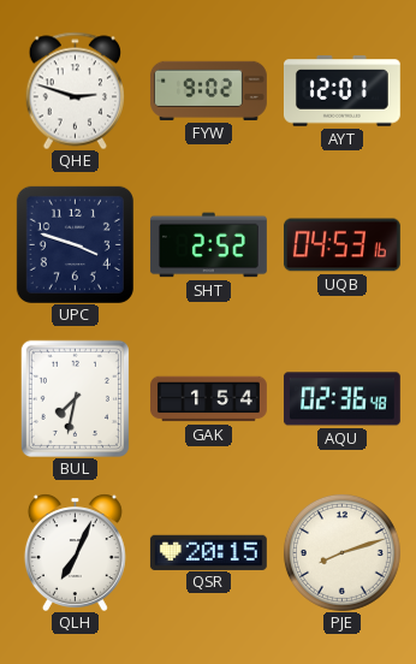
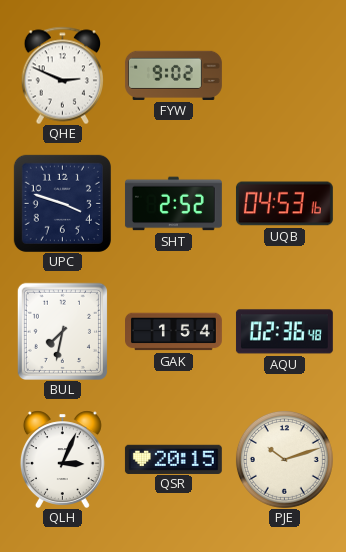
QHE: 2:48 -> 2:49 (62, 75)
AYT: 12:01 -> none (341, 91)
QLH: 7:04 -> 3:04 (62, 459)
PJE: 8:12 -> 10:12 (284, 459)
